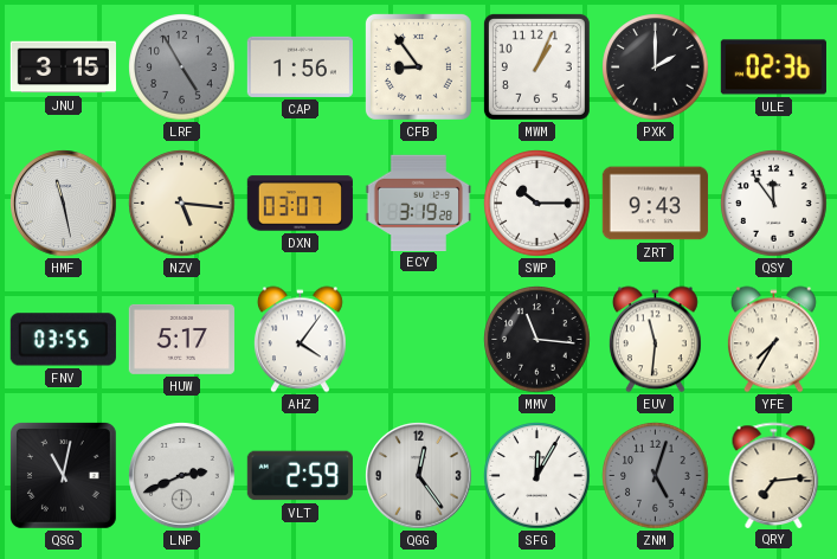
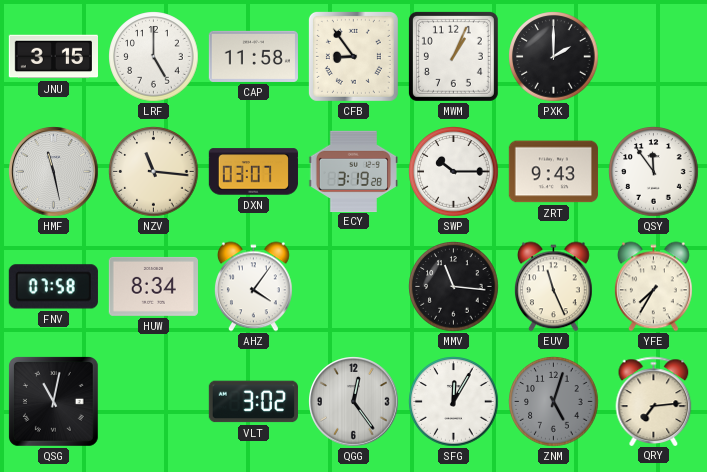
LRF: 4:55 -> 5:00 (154, 57)
LRF dial: grey -> white (154, 57)
CAP: 1:56 -> 11:58 (253, 56)
ULE: 02:36 -> none (773, 68)
NZV: 5:16 -> 11:16 (154, 172)
FNV: 03:55 -> 07:58 (53, 287)
HUW: 5:17 -> 8:34 (153, 286)
EUV: 11:31 -> 11:26 (553, 287)
LNP: 2:41 -> none (182, 476)
VLT: 2:59 -> 3:02 (253, 402)
